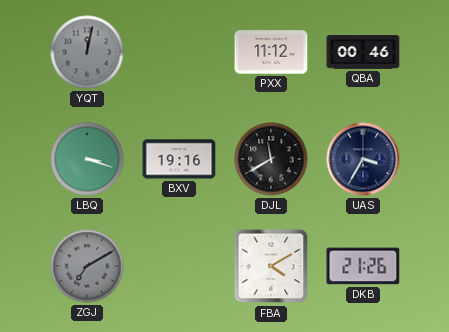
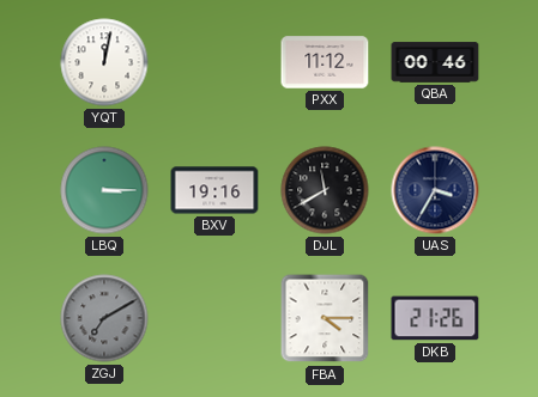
YQT dial: grey -> white (104, 62)
LBQ: 3:18 -> 3:15 (104, 190)
FBA: 4:10 -> 4:15 (325, 318)
